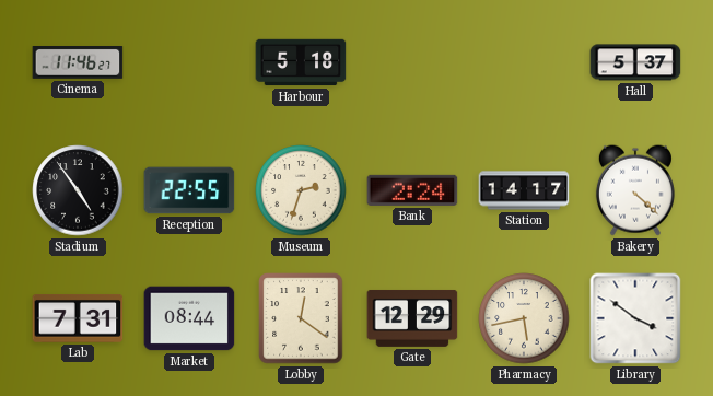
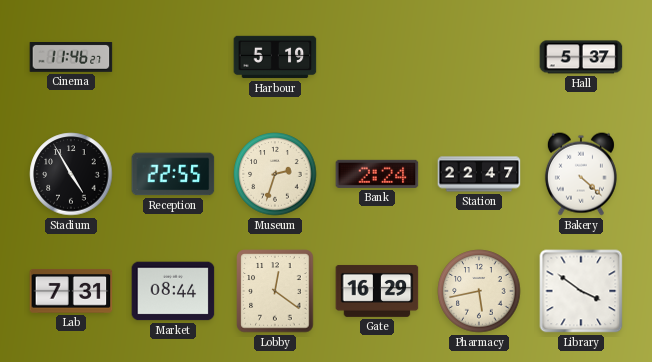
Harbour: 5:18 -> 5:19 (275, 57)
Stadium: 4:54 -> 4:55 (71, 174)
Station: 14:17 -> 22:47 (479, 174)
Gate: 12:29 -> 16:29 (377, 291)
